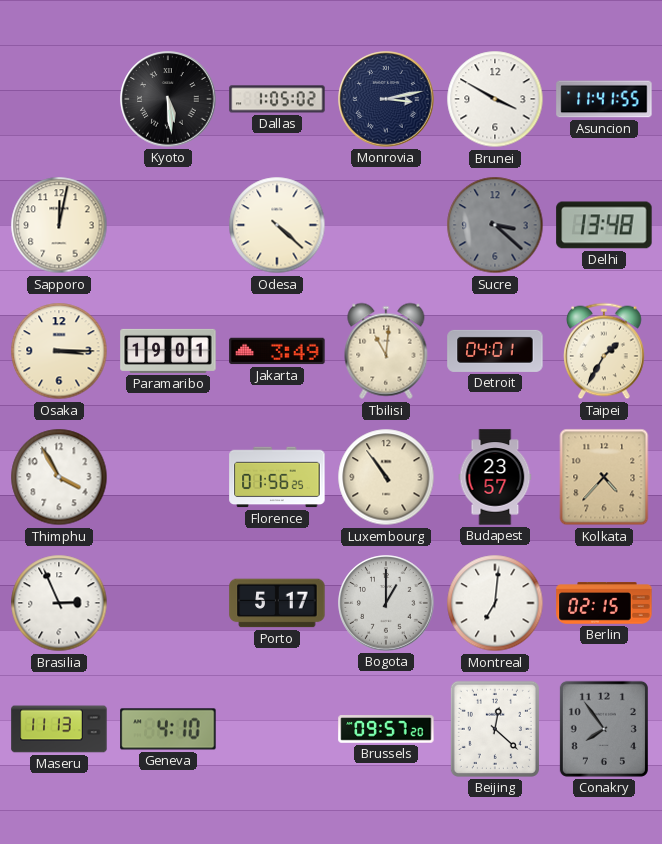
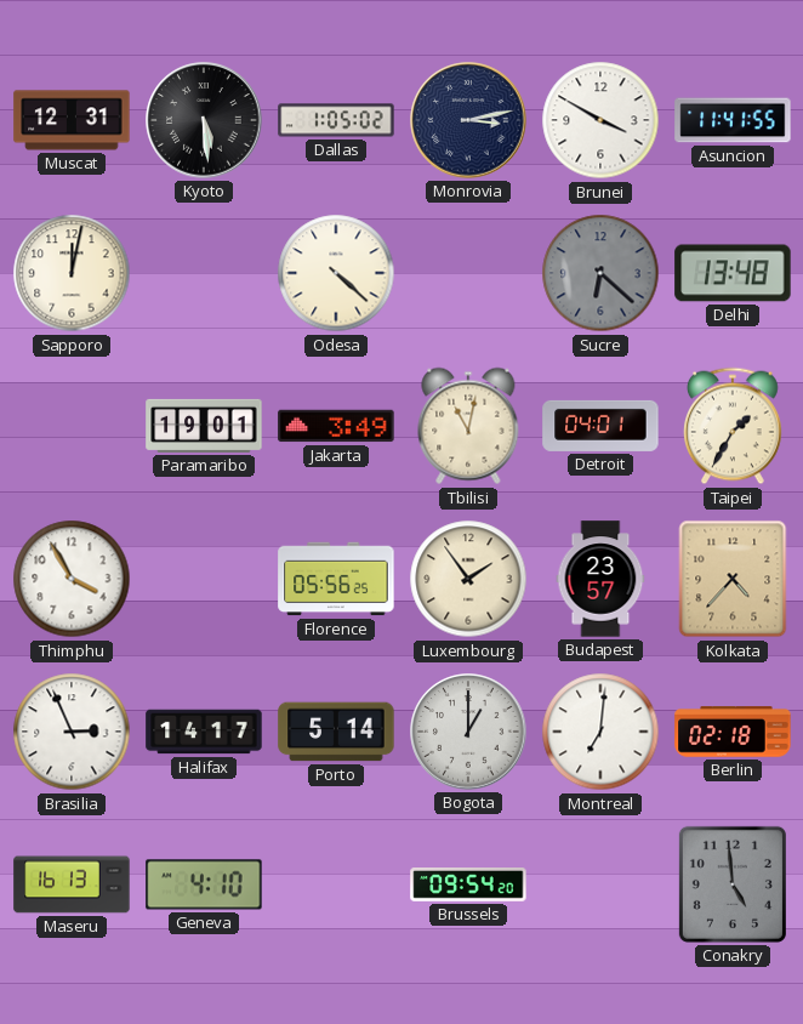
Muscat: none -> 12:31 (72, 120)
Sucre: 3:22 -> 6:22 (600, 273)
Osaka: 3:15 -> none (59, 351)
Tbilisi: 11:01 -> 11:02 (468, 426)
Florence: 01:56 -> 05:56 (336, 579)
Luxembourg: 10:54 -> 1:54 (468, 579)
Halifax: none -> 14:17 (204, 732)
Porto: 5:17 -> 5:14 (336, 732)
Berlin: 02:15 -> 02:18 (733, 732)
Maseru: 11:13 -> 16:13 (72, 884)
Brussels: 09:57 -> 09:54 (468, 884)
Beijing: 12:22 -> none (495, 729)
Conakry: 7:54 -> 4:59 (733, 884)
